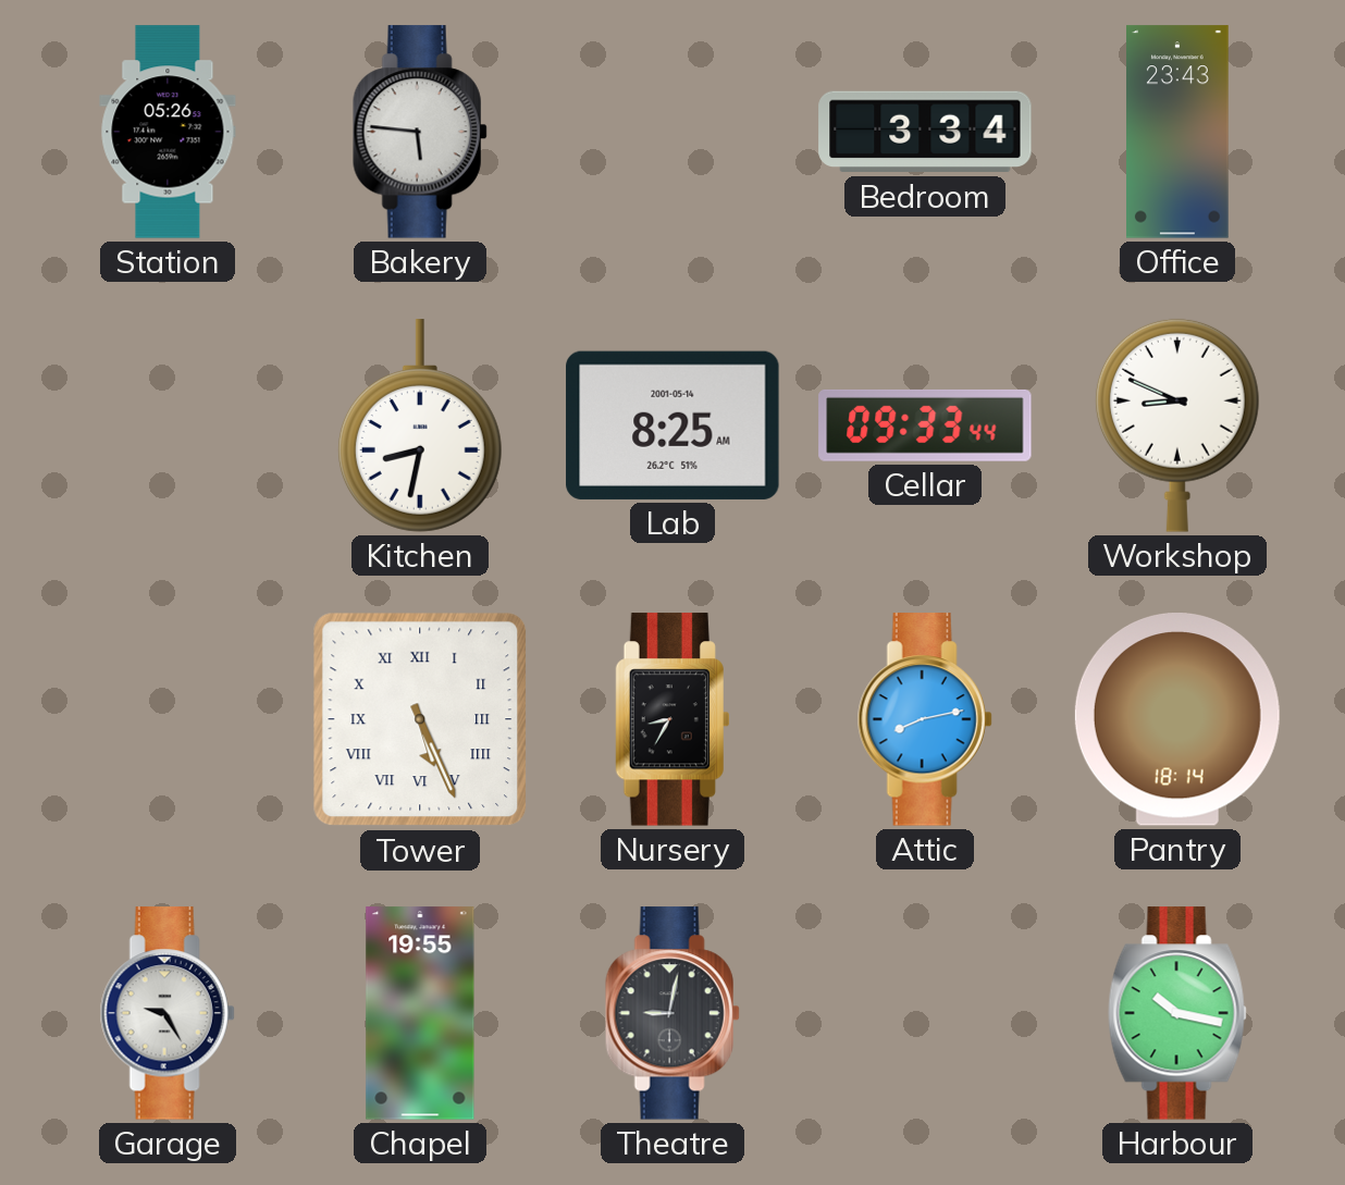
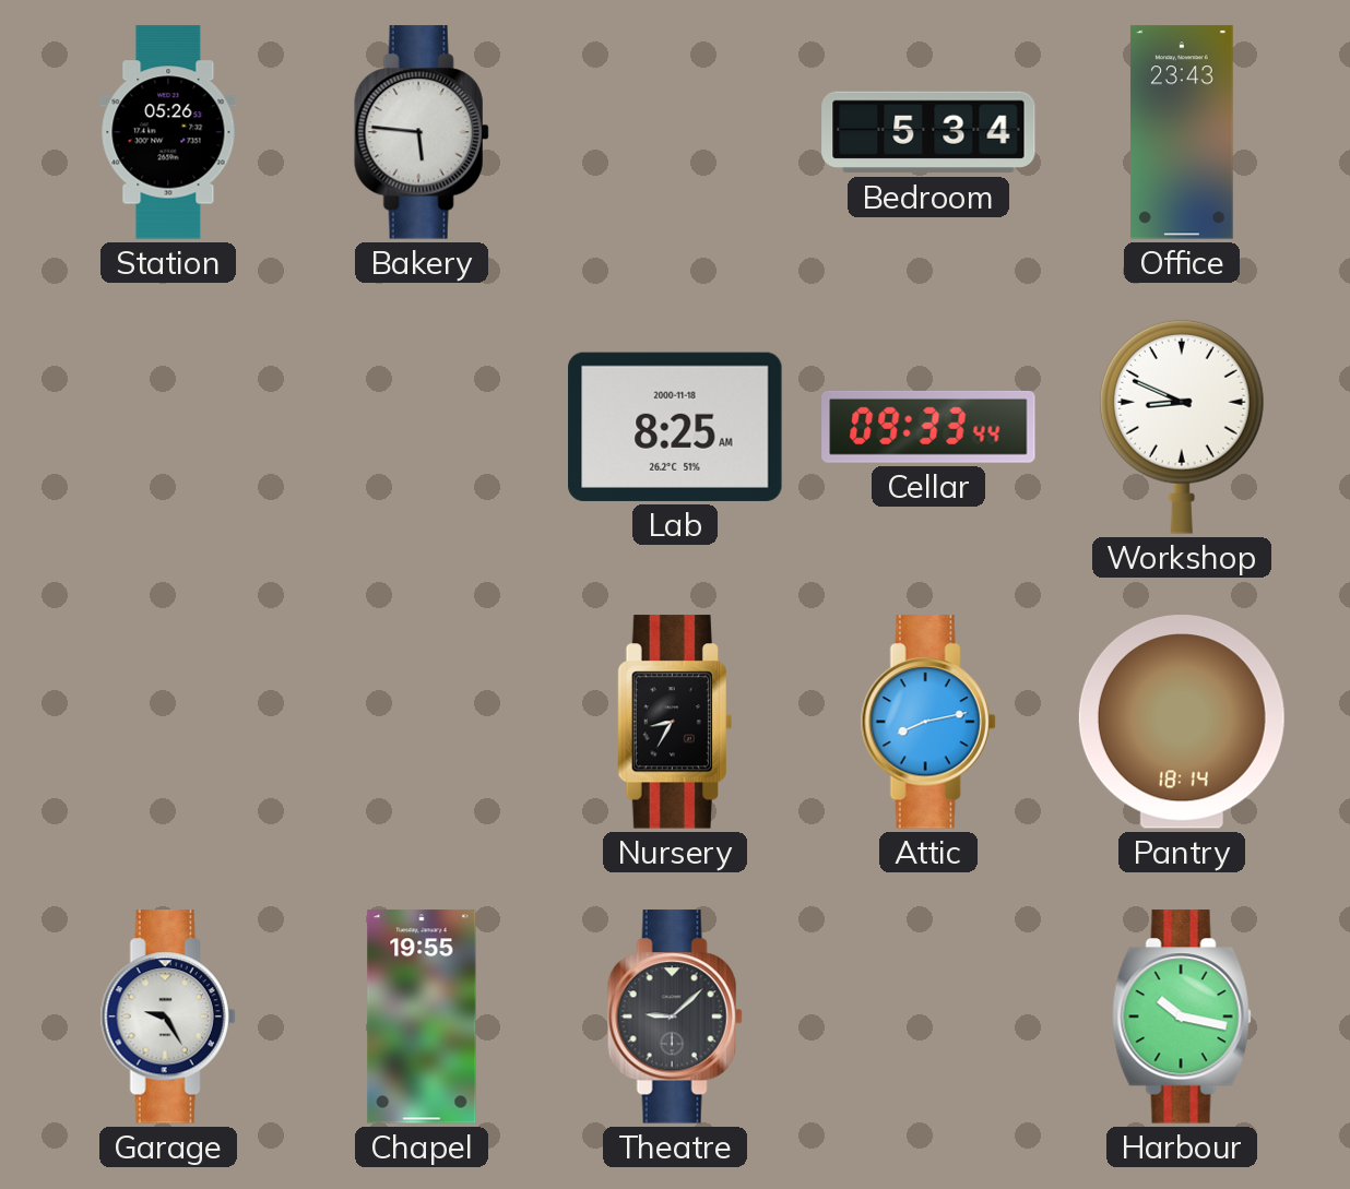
Bedroom: 3:34 -> 5:34 (928, 132)
Kitchen: 8:32 -> none (420, 425)
Lab date: 2001-05-14 -> 2000-11-18 (675, 427)
Tower: 5:26 -> none (420, 719)
Theatre: 9:02 -> 9:08 (675, 1016)
